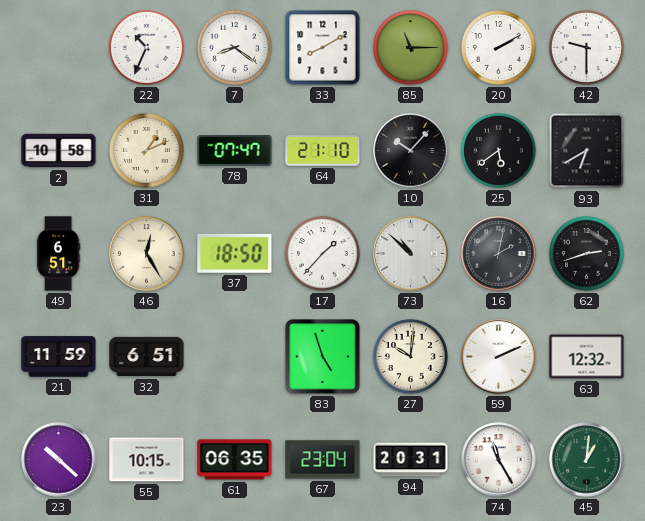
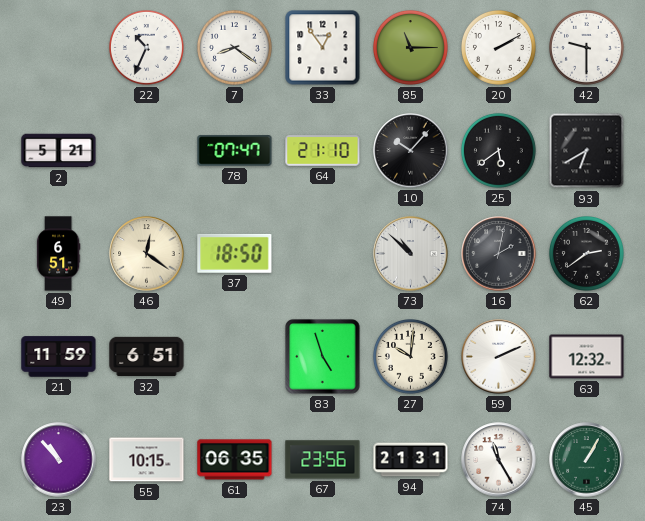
33: 8:10 -> 12:54 (323, 48)
2: 10:58 -> 5:21 (59, 151)
31: 1:11 -> none (147, 151)
46: 12:25 -> 12:21 (147, 254)
17: 1:37 -> none (323, 254)
62: 2:42 -> 2:39 (587, 254)
23: 10:22 -> 10:53 (59, 460)
67: 23:04 -> 23:56 (323, 460)
94: 20:31 -> 21:31 (411, 460)
45: 1:01 -> 1:05 (587, 460)
